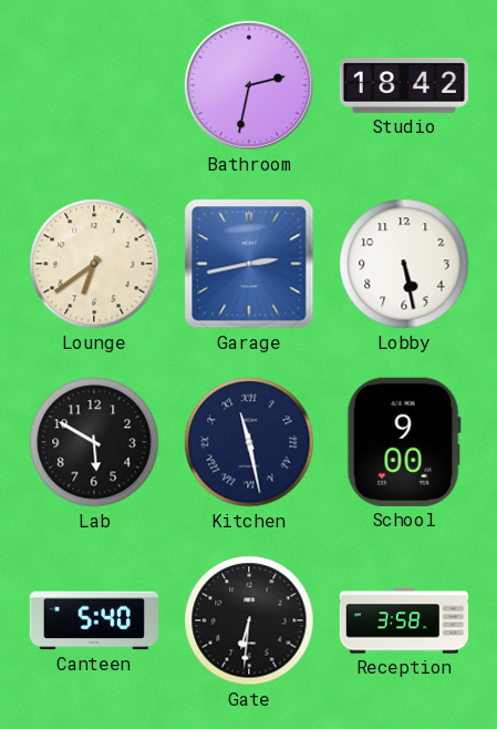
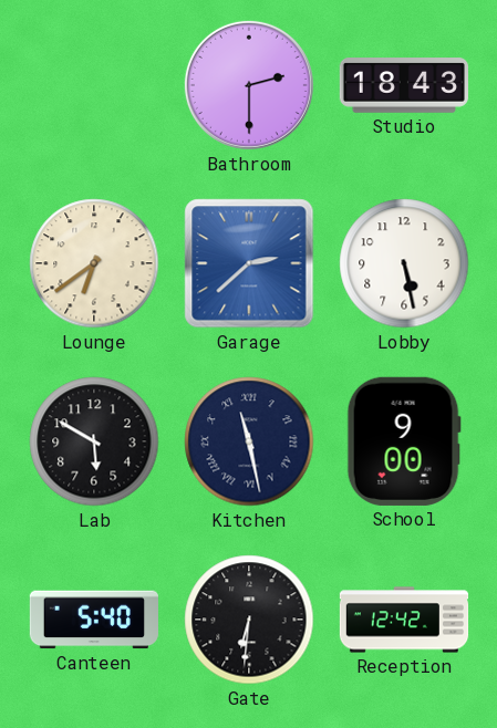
Bathroom: 2:32 -> 2:30 (249, 85)
Studio: 18:42 -> 18:43 (404, 86)
Garage: 2:43 -> 2:38 (249, 263)
Reception: 3:58 -> 12:42 (404, 620)
